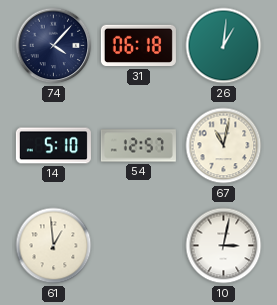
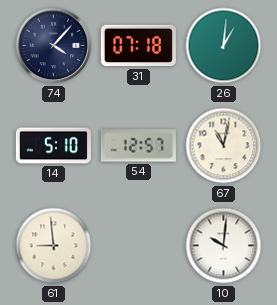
31: 06:18 -> 07:18 (138, 46)
61: 12:59 -> 8:59 (54, 246)
10: 3:02 -> 10:01 (224, 246)
